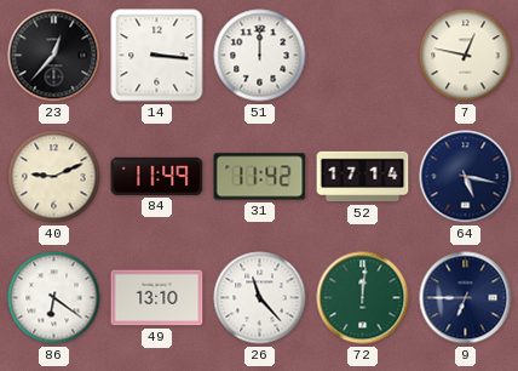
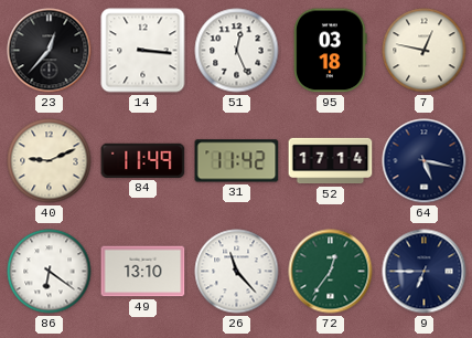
51: 12:00 -> 12:26 (237, 51)
95: none -> 03:18 (331, 51)
72: 12:01 -> 12:36 (331, 272)
